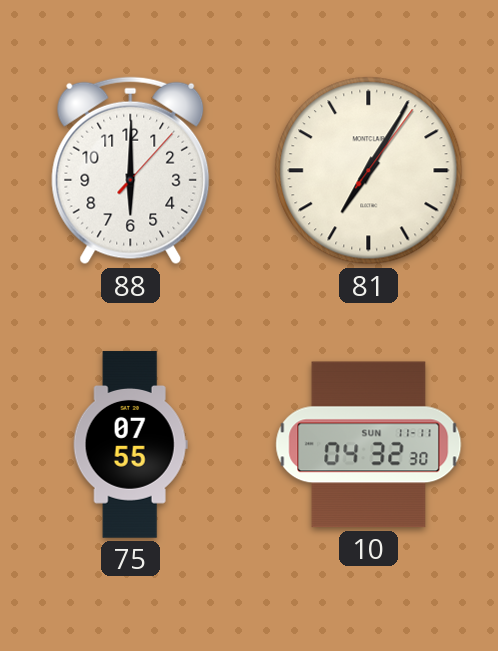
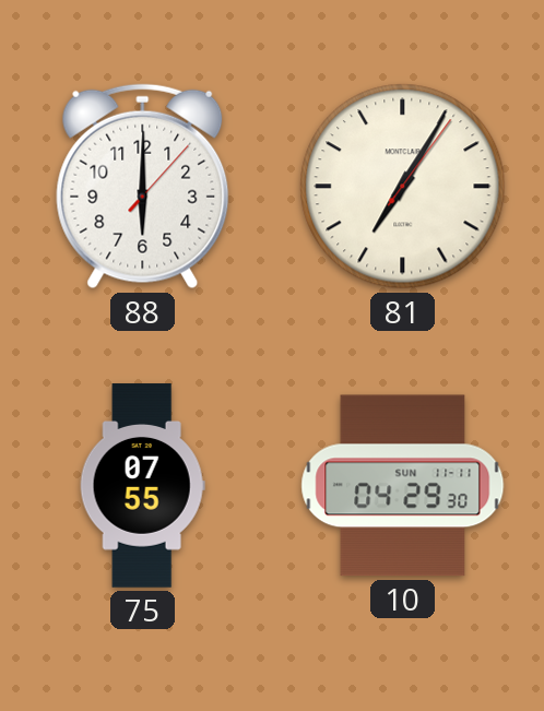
10: 04:32 -> 04:29 (403, 486)
